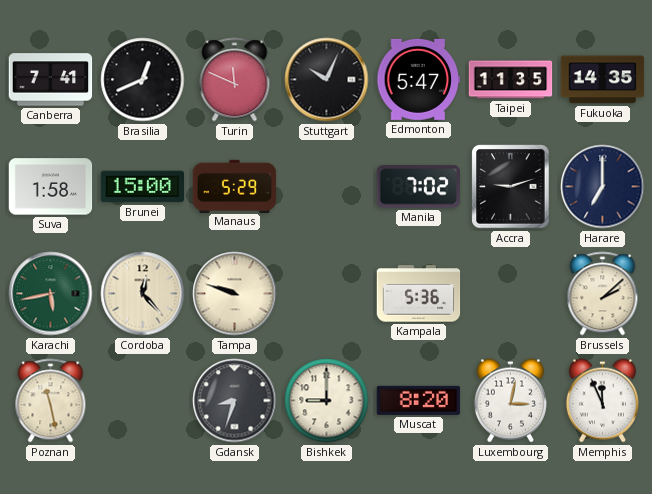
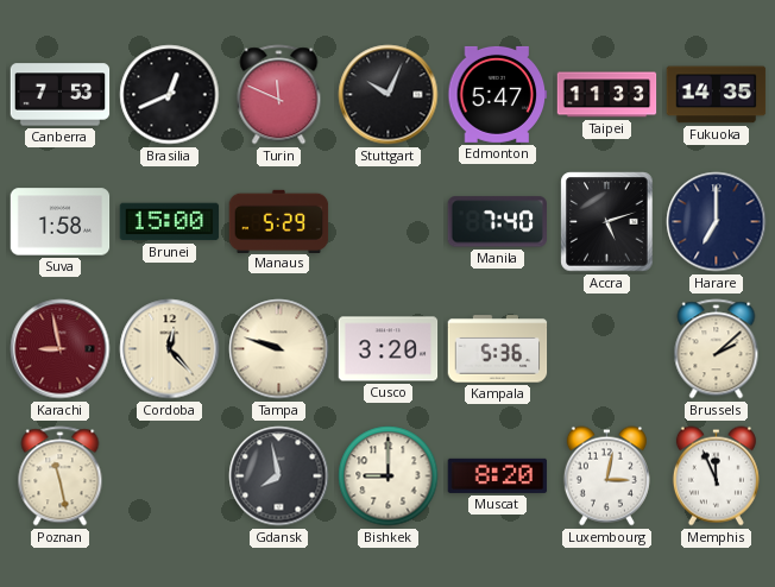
Canberra: 7:41 -> 7:53 (61, 95)
Taipei: 11:35 -> 11:33 (607, 95)
Manila: 7:02 -> 7:40 (498, 222)
Accra: 9:12 -> 5:12 (607, 222)
Karachi: 5:43 -> 8:58 (61, 349)
Karachi dial: green -> burgundy (61, 349)
Cusco: none -> 3:20 (389, 349)
Gdansk: 8:33 -> 7:58 (279, 476)
